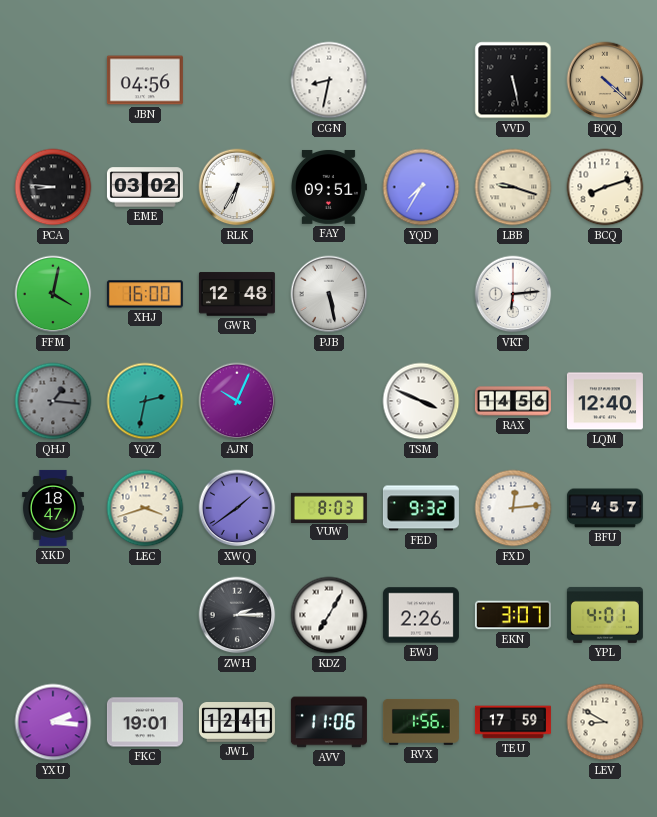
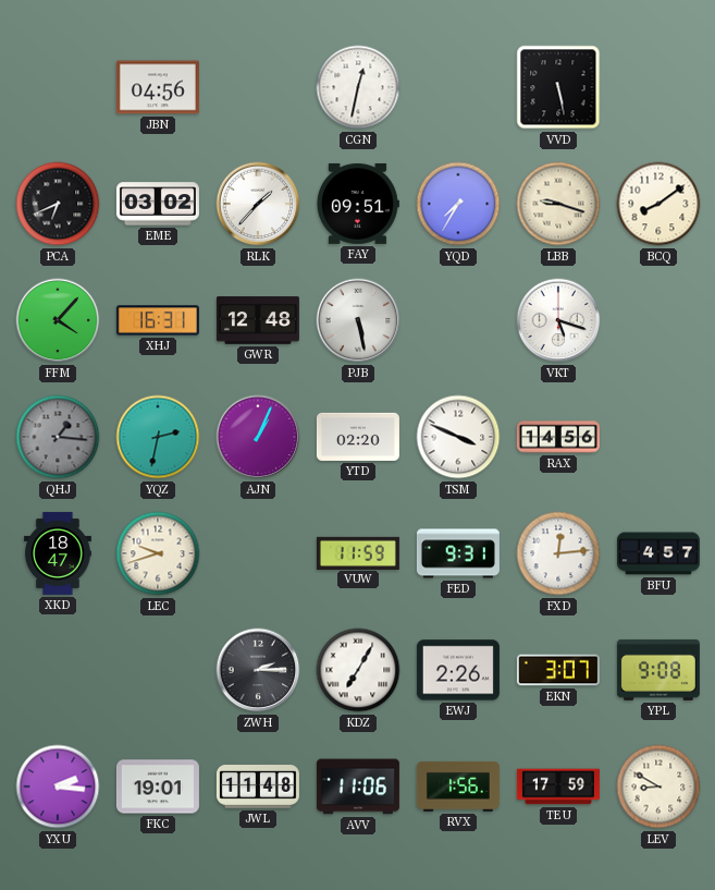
CGN: 8:32 -> 12:32 (358, 87)
BQQ: 4:22 -> none (605, 80)
PCA: 8:46 -> 6:41 (58, 204)
RLK: 6:35 -> 1:37 (258, 204)
BCQ: 8:12 -> 8:09 (658, 204)
FFM: 4:02 -> 4:07 (58, 320)
XHJ: 16:00 -> 16:31 (158, 320)
VKT: 6:14 -> 5:18 (558, 320)
AJN: 10:04 -> 1:04 (258, 437)
YTD: none -> 02:20 (358, 437)
LQM: 12:40 -> none (605, 401)
LEC: 3:42 -> 9:42 (158, 553)
XWQ: 1:39 -> none (237, 508)
VUW: 8:03 -> 11:59 (358, 552)
FED: 9:32 -> 9:31 (458, 553)
YPL: 4:01 -> 9:08 (658, 670)
JWL: 12:41 -> 11:48 (258, 788)
